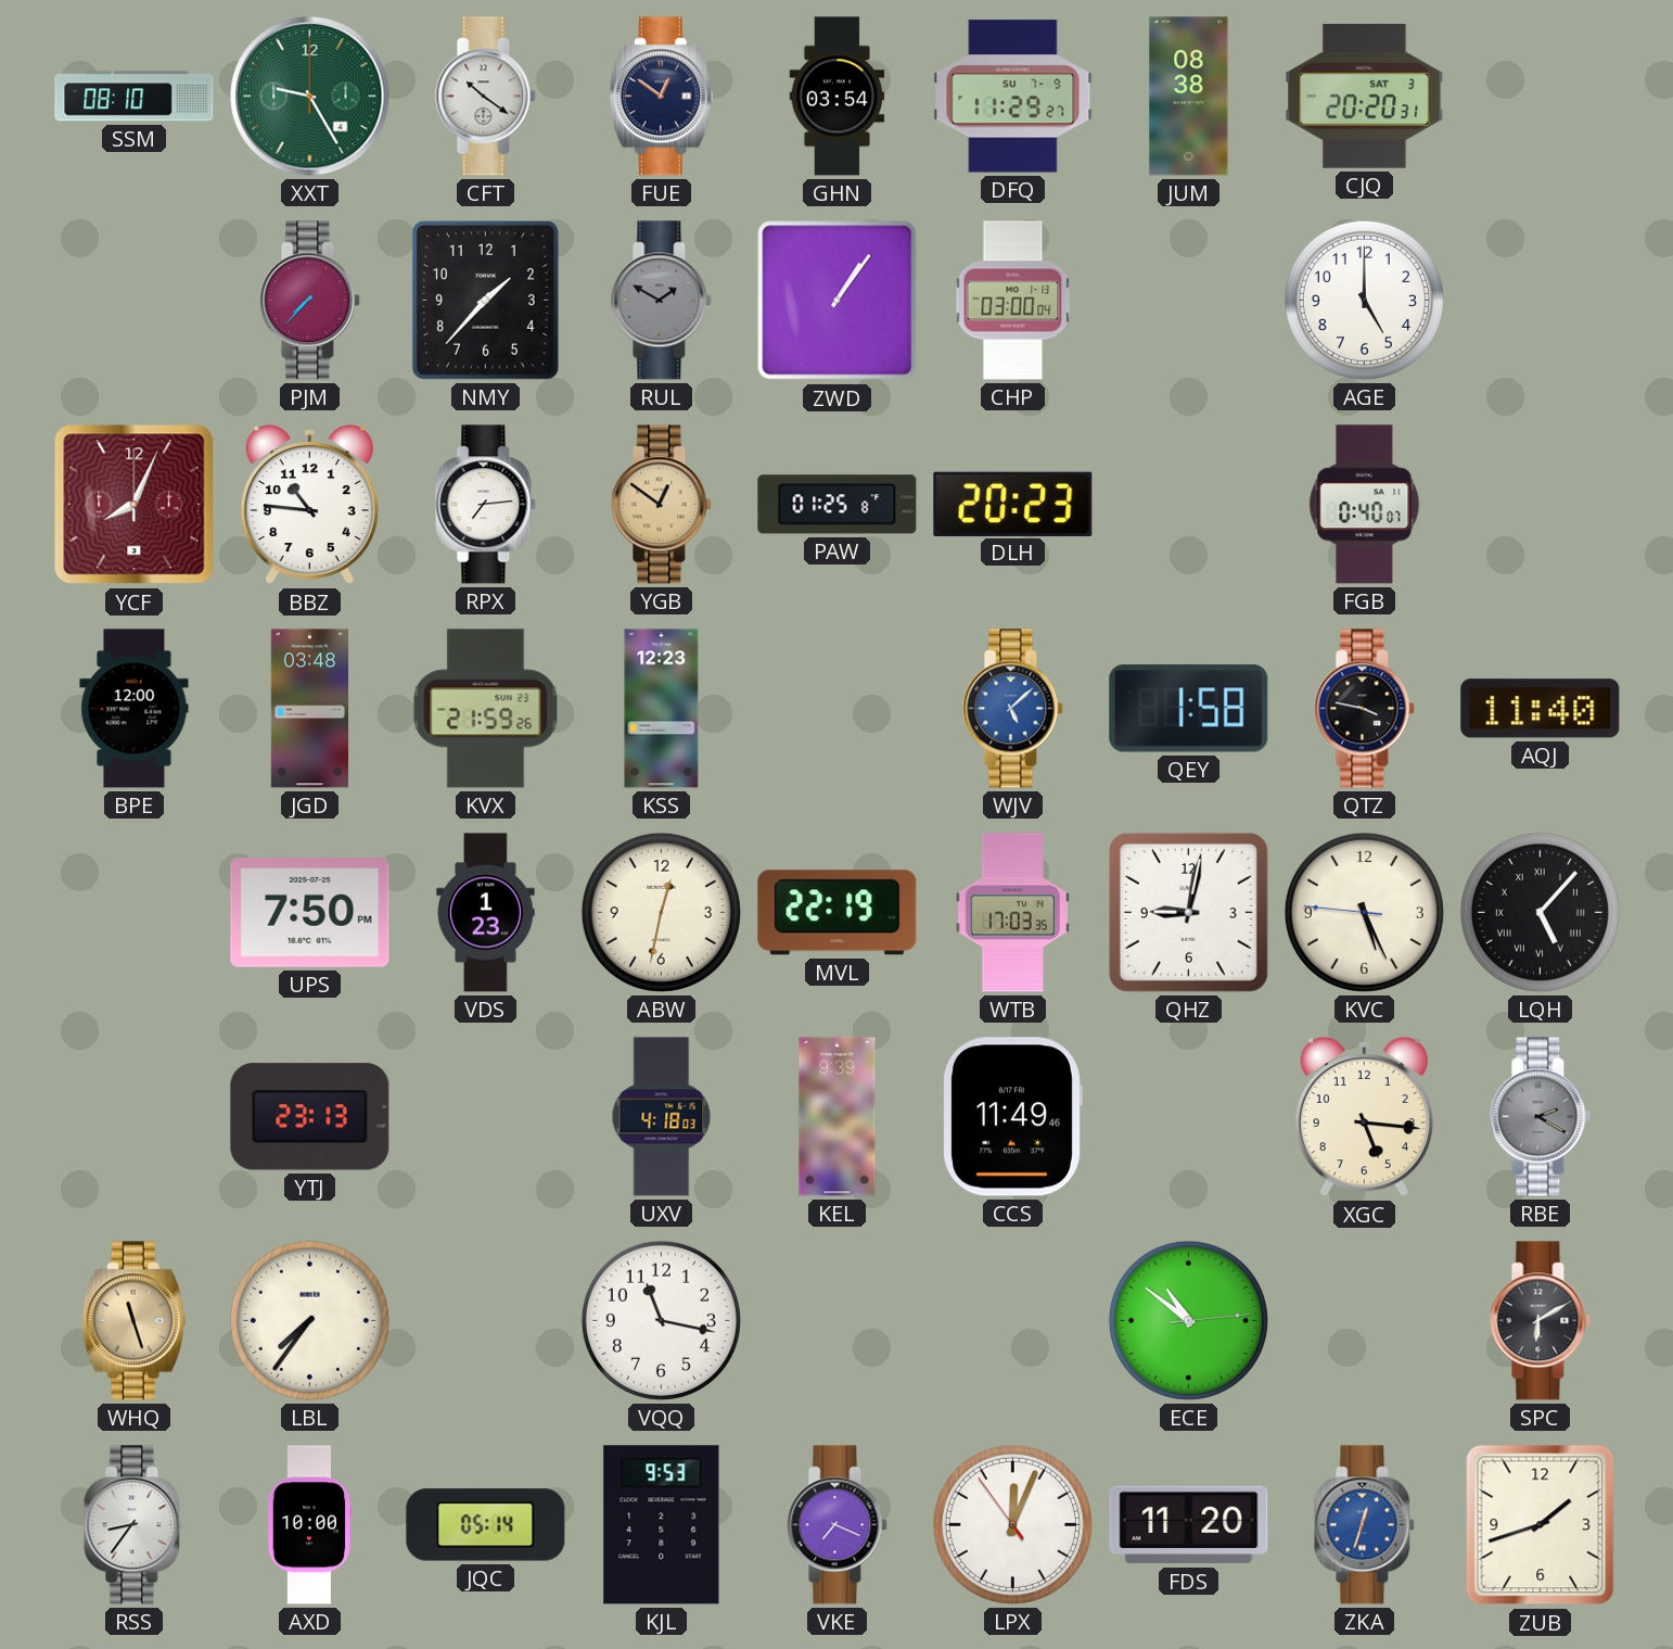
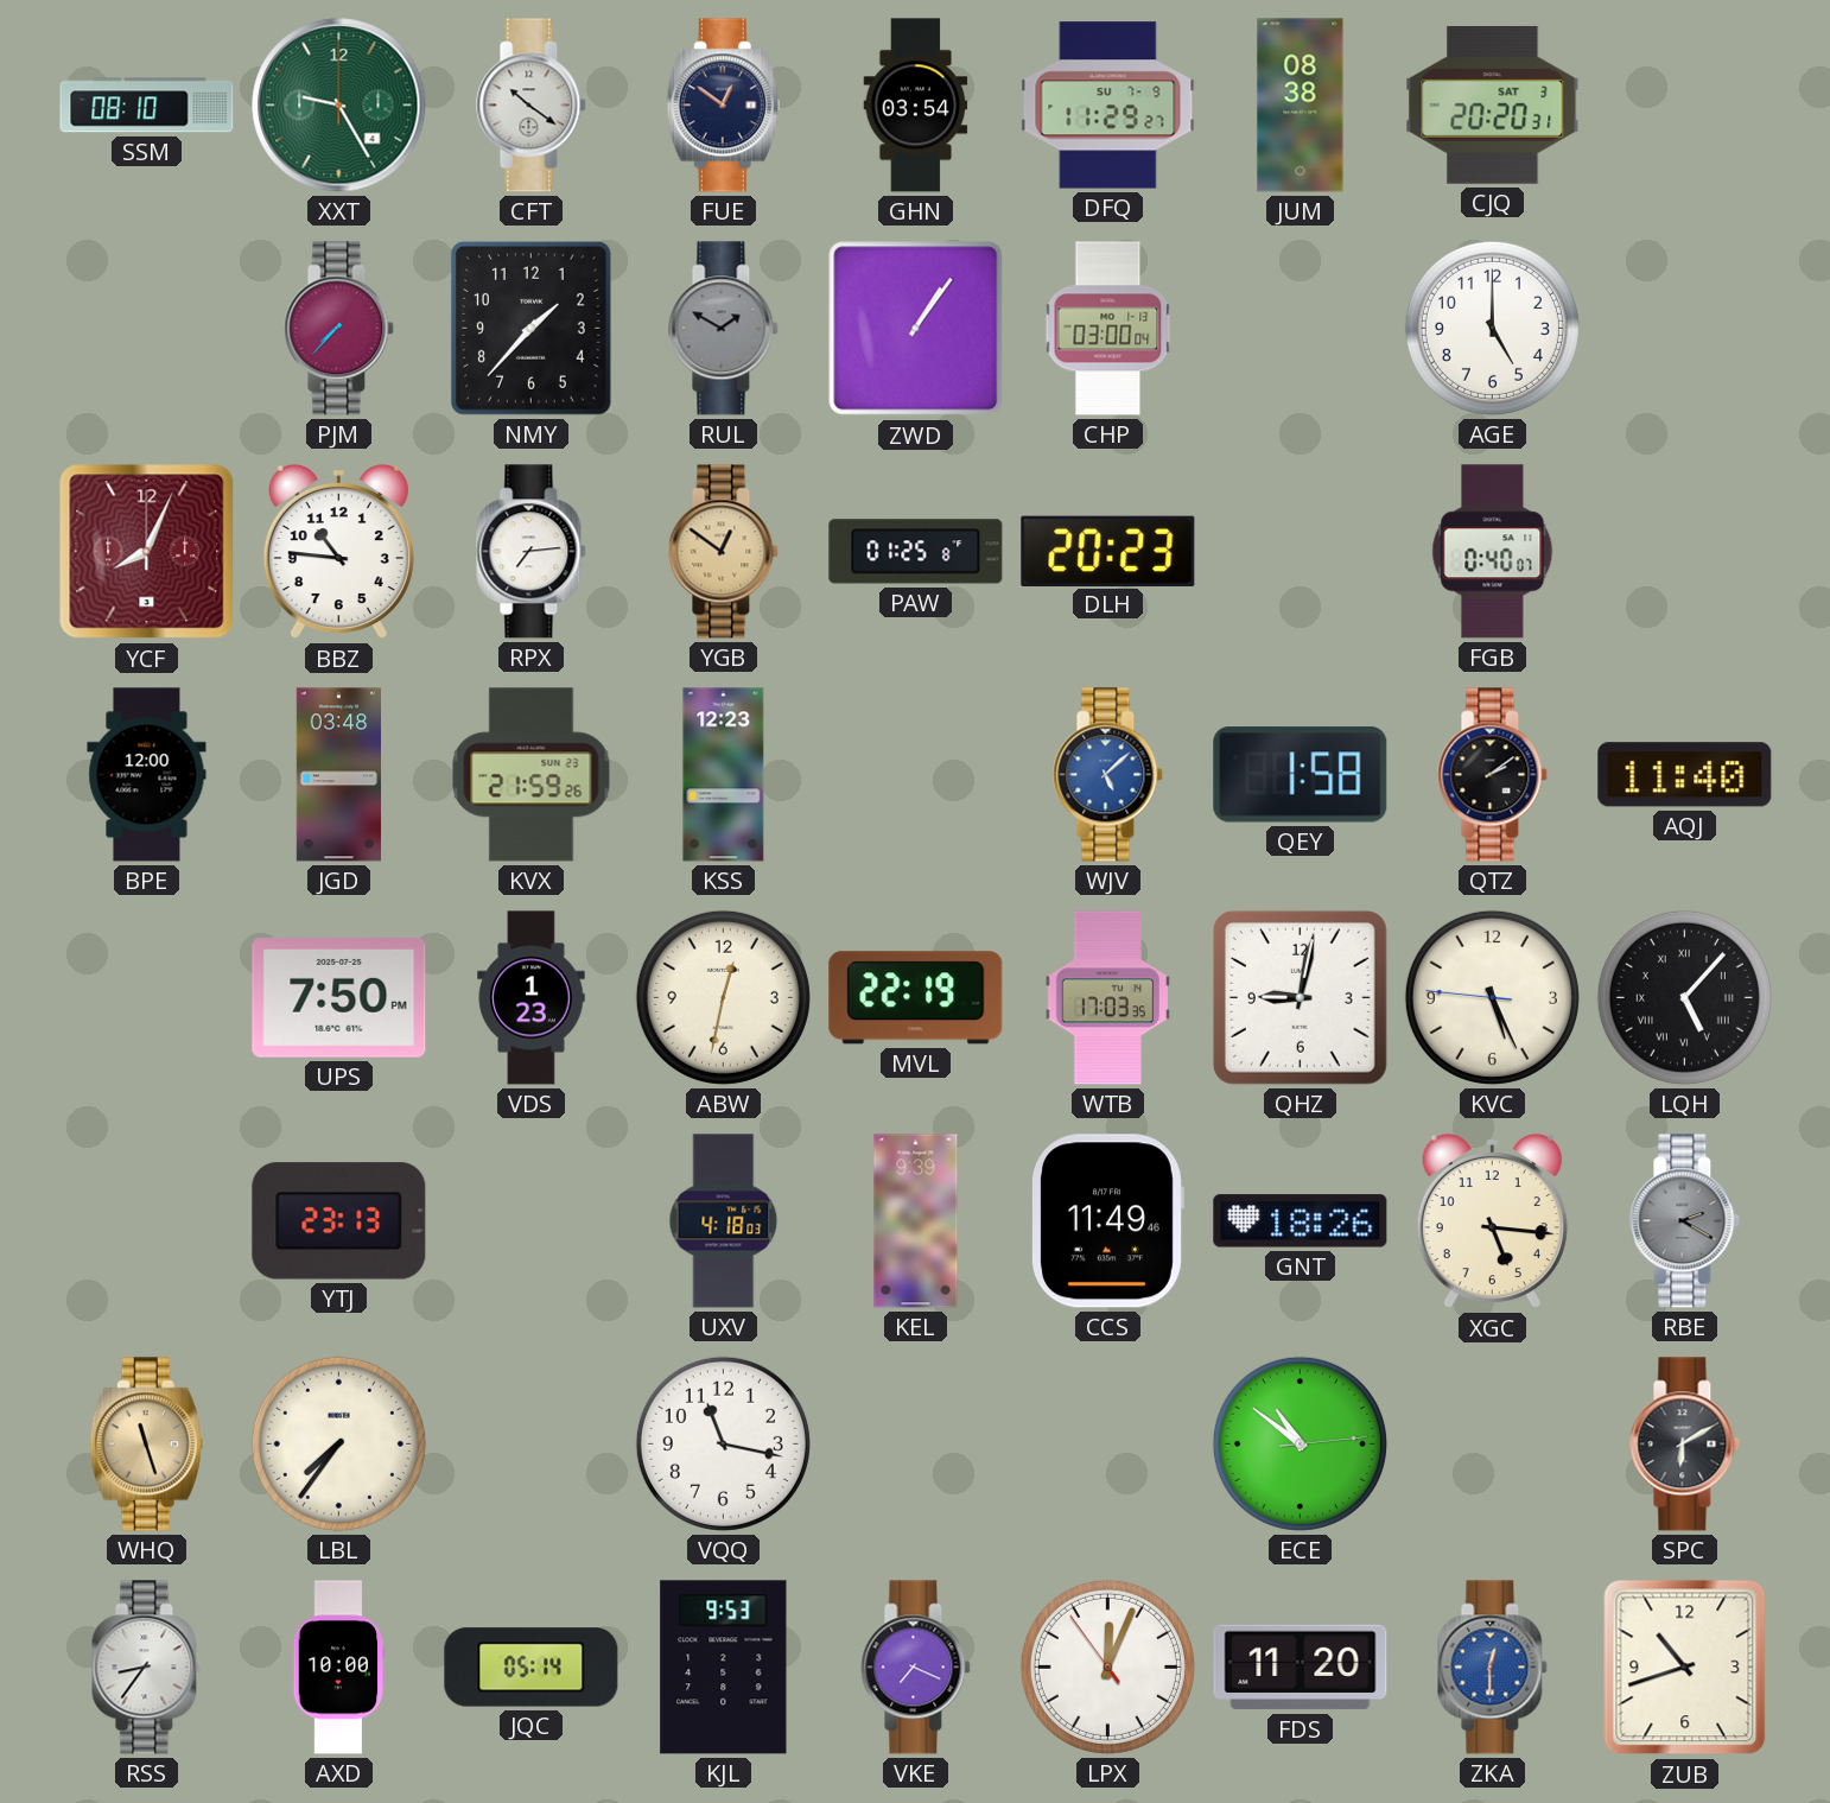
QTZ: 3:47 -> 2:09 (1493, 775)
GNT: none -> 18:26 (1301, 1221)
ZKA: 12:33 -> 12:30 (1493, 1668)
ZUB: 1:42 -> 10:42 (1685, 1668)
